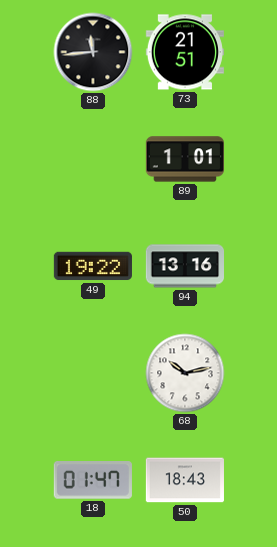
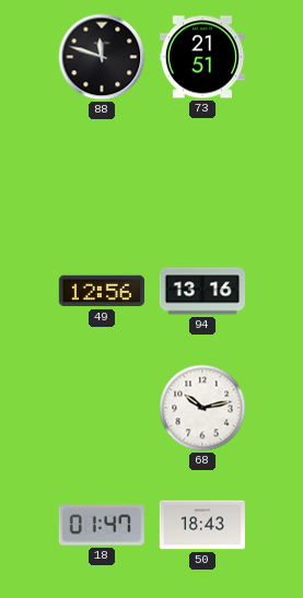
88: 11:44 -> 11:48 (102, 57)
89: 1:01 -> none (184, 159)
49: 19:22 -> 12:56 (102, 291)
